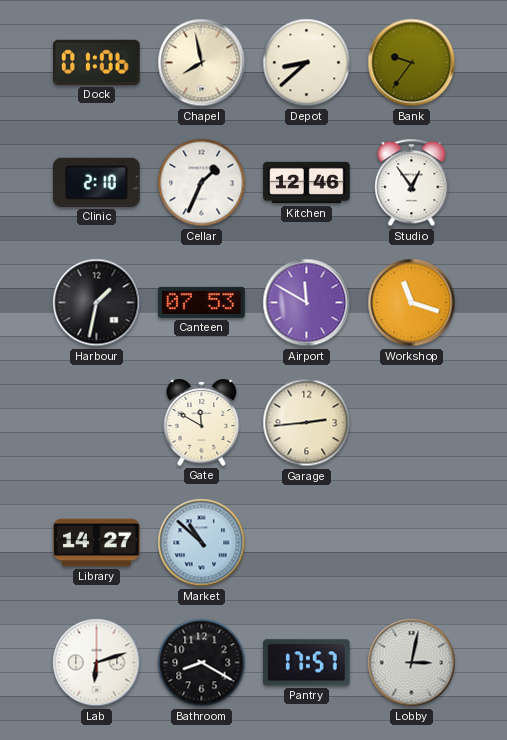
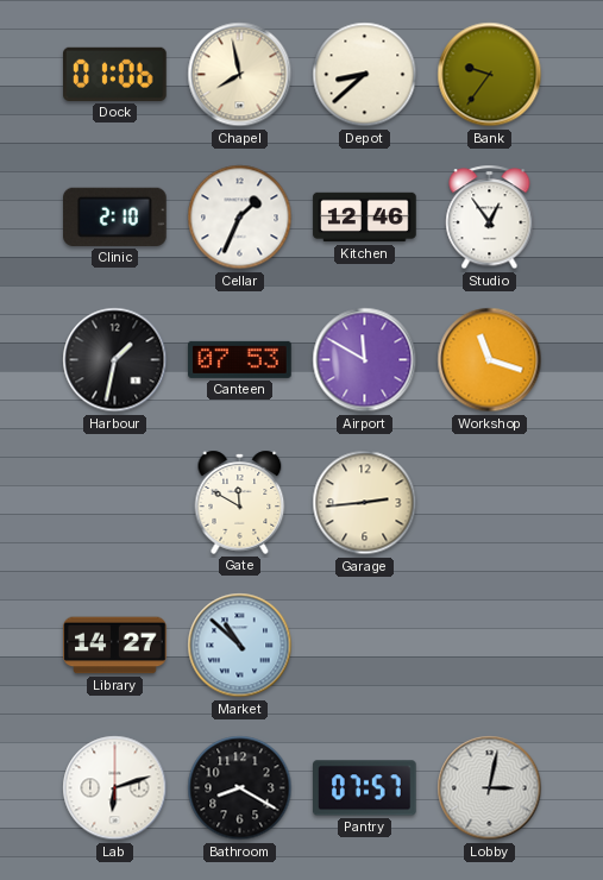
Pantry: 17:57 -> 07:57 (365, 788)
